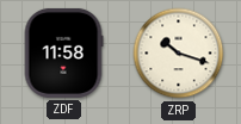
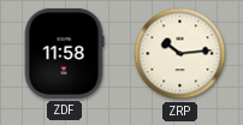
ZRP: 10:18 -> 10:14 (180, 54)
